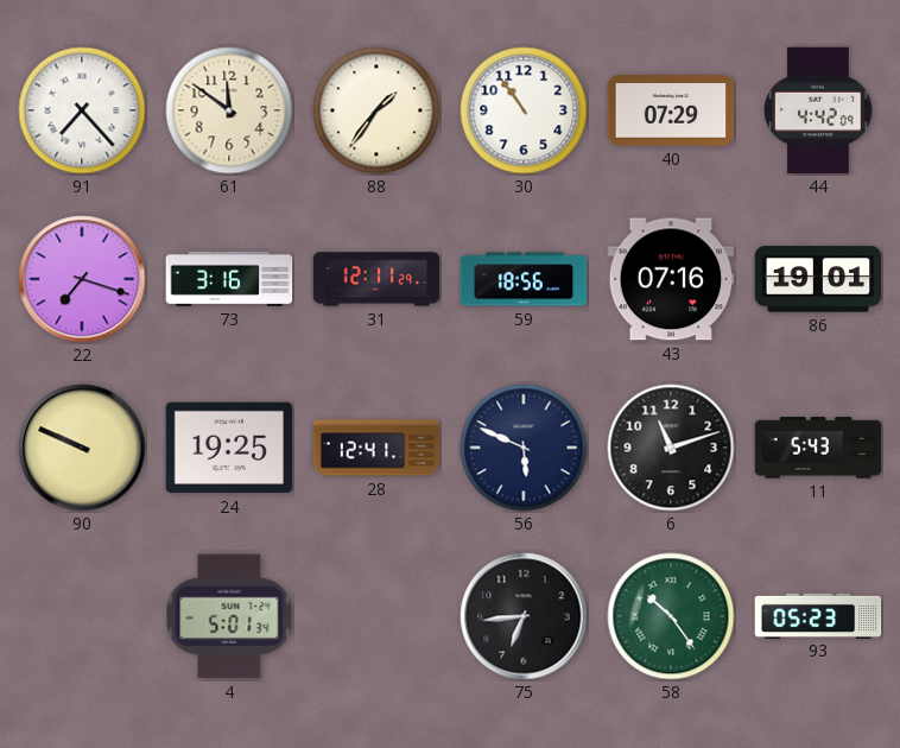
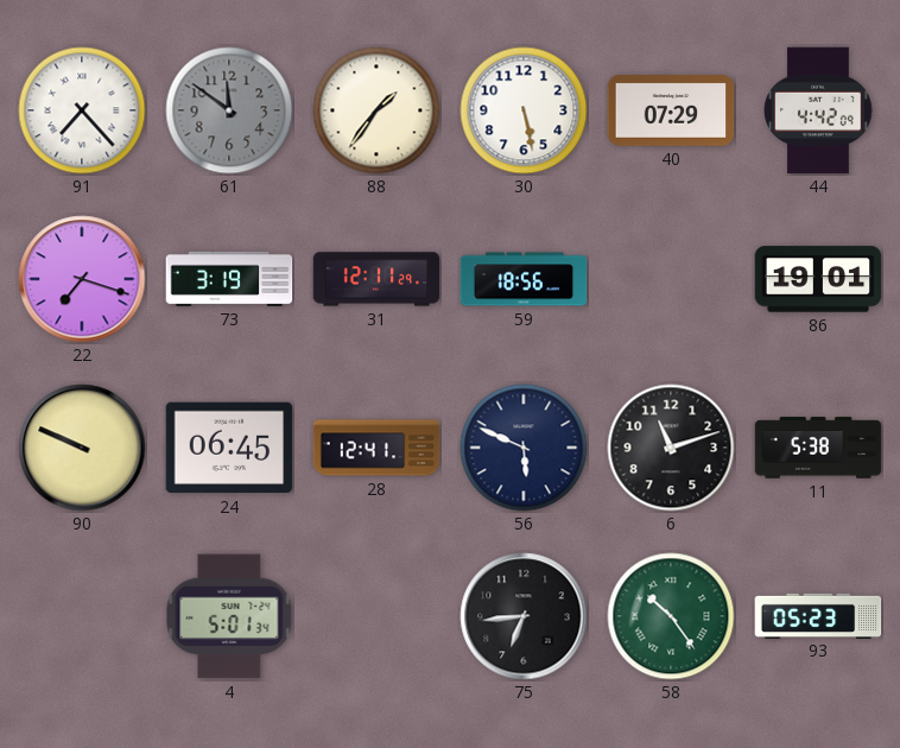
61 dial: cream -> grey (229, 110)
30: 10:54 -> 5:28 (524, 110)
73: 3:16 -> 3:19 (229, 279)
43: 07:16 -> none (671, 279)
24: 19:25 -> 06:45 (229, 448)
11: 5:43 -> 5:38 (818, 448)
